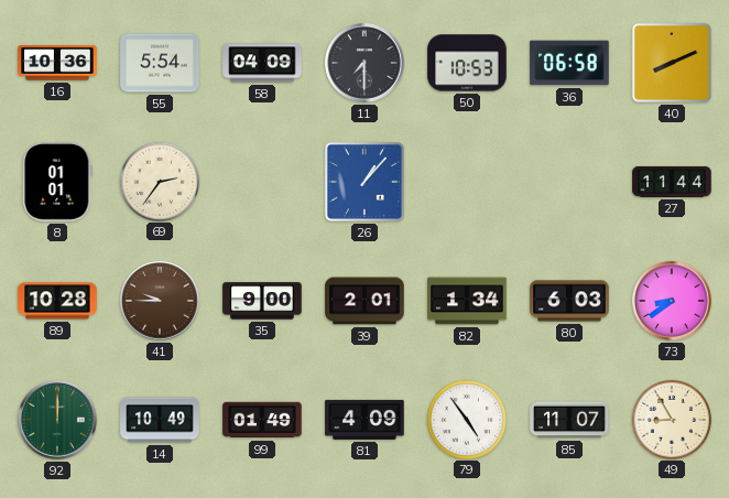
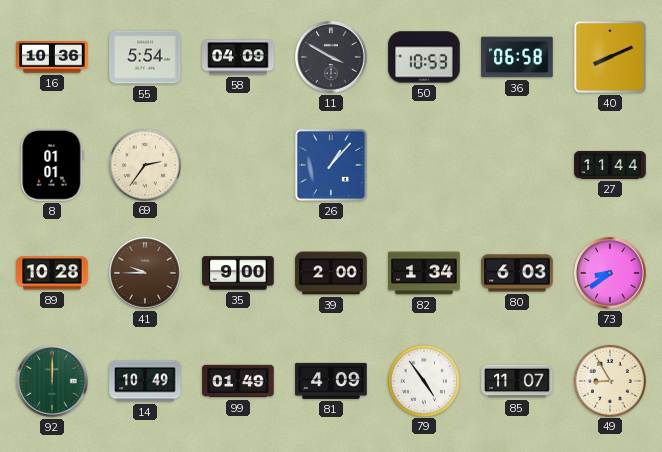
11: 7:30 -> 3:50 (331, 57)
39: 2:01 -> 2:00 (331, 273)
